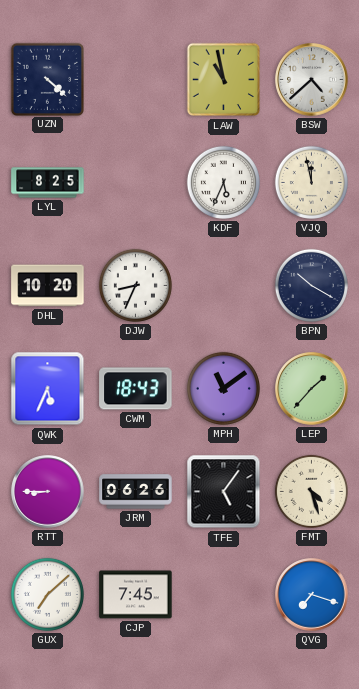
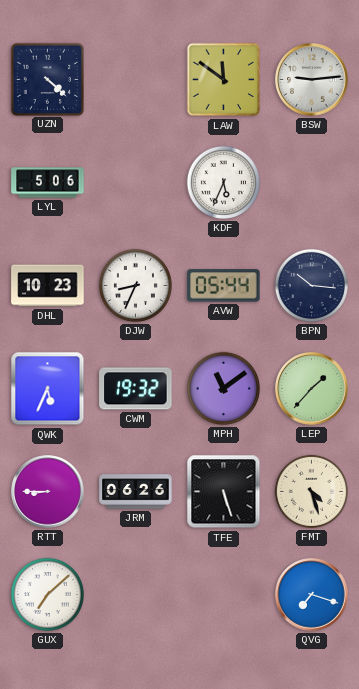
LAW: 10:58 -> 11:51 (224, 80)
BSW: 4:38 -> 9:14 (312, 80)
LYL: 8:25 -> 5:06 (48, 183)
VJQ: 11:58 -> none (311, 182)
DHL: 10:20 -> 10:23 (48, 286)
AVW: none -> 05:44 (224, 286)
BPN: 10:20 -> 10:16 (311, 285)
CWM: 18:43 -> 19:32 (136, 389)
TFE: 5:06 -> 5:27 (224, 492)
CJP: 7:45 -> none (136, 595)
